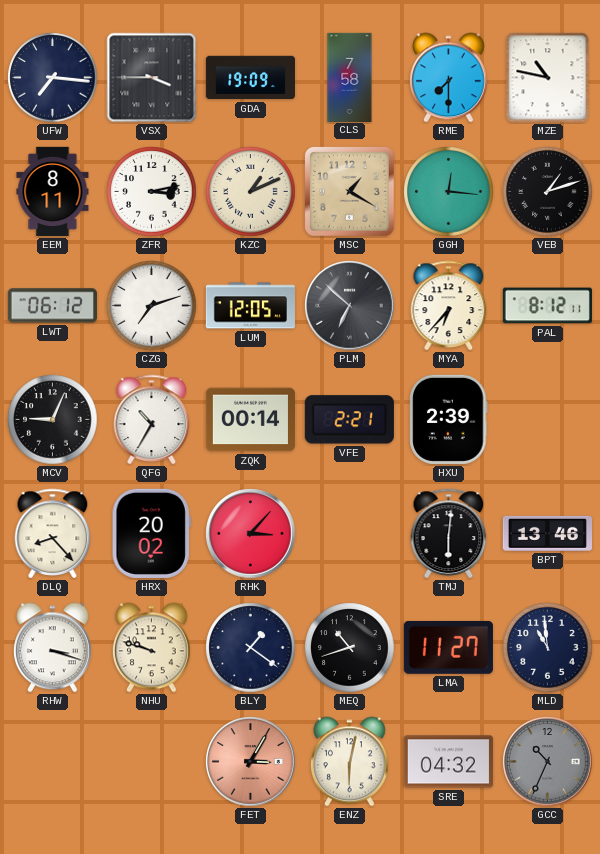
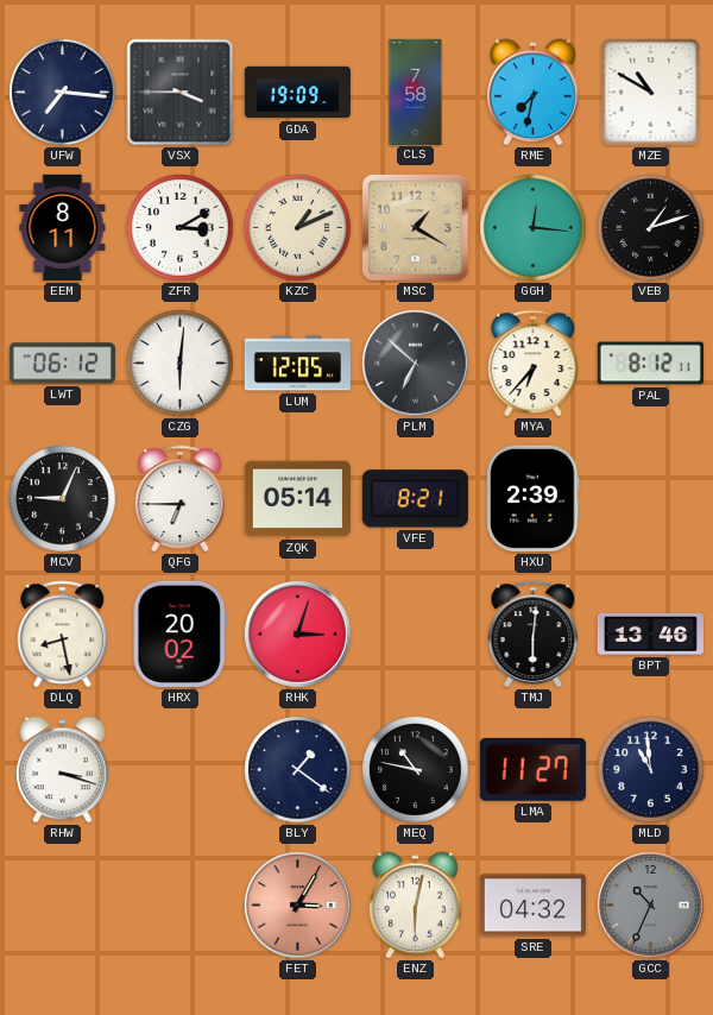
RME: 7:30 -> 7:32 (534, 93)
MZE: 10:47 -> 10:50 (651, 93)
ZFR: 3:13 -> 3:10 (181, 228)
CZG: 7:12 -> 6:01 (181, 364)
QFG: 10:35 -> 6:45 (181, 498)
ZQK: 00:14 -> 05:14 (297, 499)
VFE: 2:21 -> 8:21 (415, 499)
DLQ: 8:23 -> 8:28 (63, 633)
RHK: 3:07 -> 3:03 (298, 635)
NHU: 9:48 -> none (152, 648)
MEQ: 10:42 -> 10:47 (416, 770)
